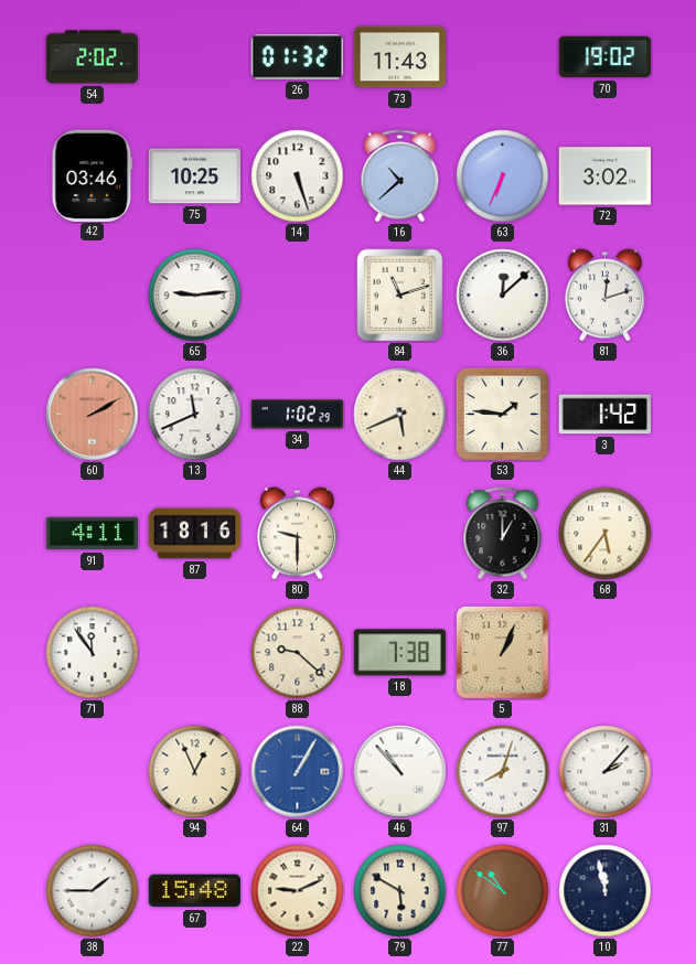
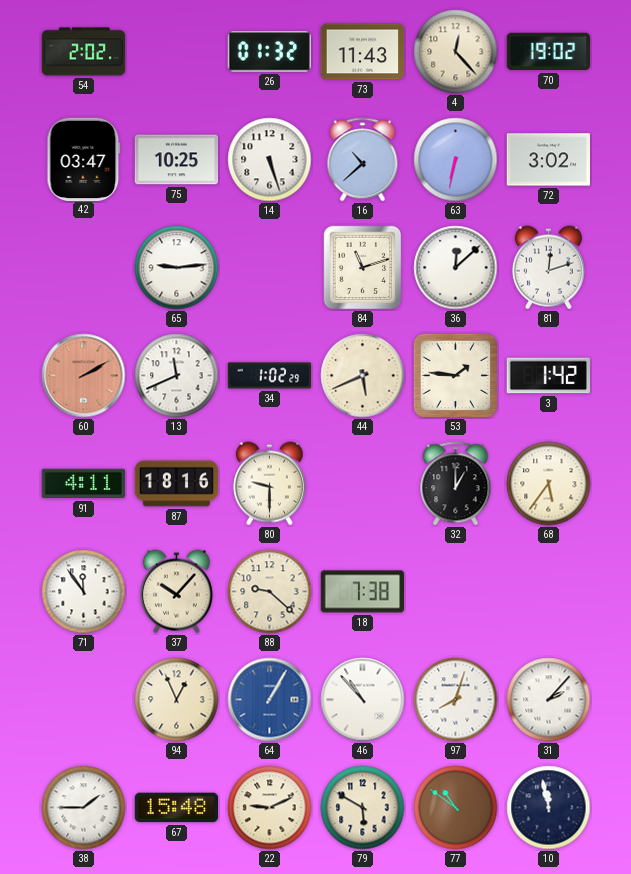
4: none -> 12:23 (456, 52)
42: 03:46 -> 03:47 (84, 159)
63: 6:34 -> 6:32 (456, 160)
37: none -> 10:07 (176, 592)
5: 1:04 -> none (503, 653)
